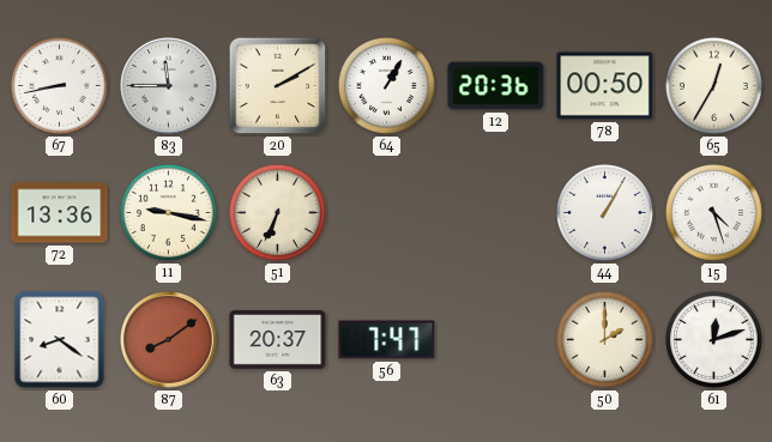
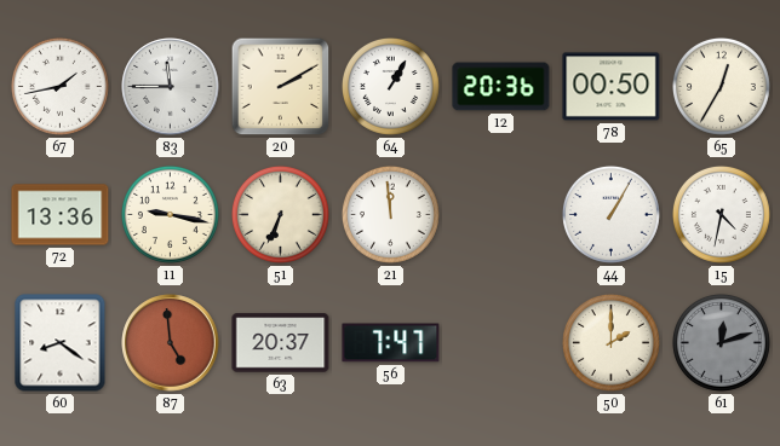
67: 8:43 -> 1:43 (59, 86)
21: none -> 11:59 (390, 214)
15: 4:27 -> 4:32 (721, 214)
87: 8:09 -> 4:59 (171, 343)
61 dial: white -> grey (721, 342)
